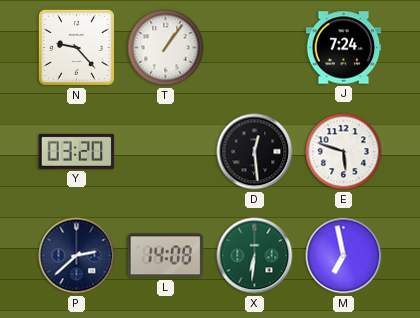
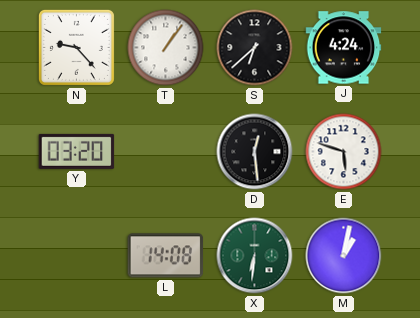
S: none -> 6:38 (255, 48)
J: 7:24 -> 4:24 (344, 48)
P: 2:38 -> none (77, 256)
M: 6:58 -> 1:02 (344, 256)
